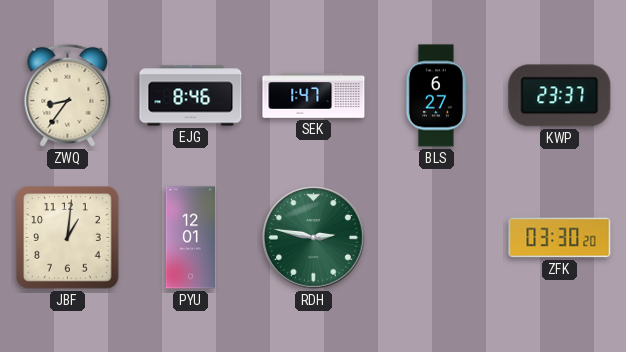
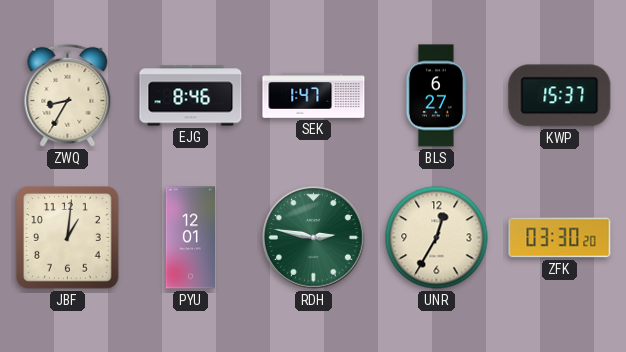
ZWQ: 8:36 -> 8:35 (68, 95)
KWP: 23:37 -> 15:37 (560, 96)
UNR: none -> 12:35 (437, 238)
